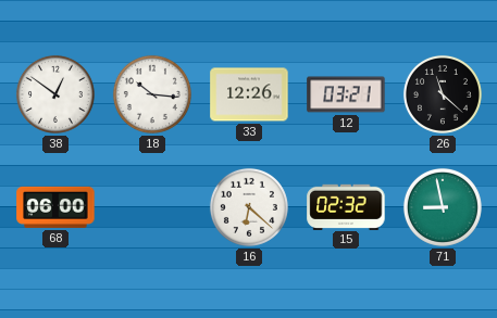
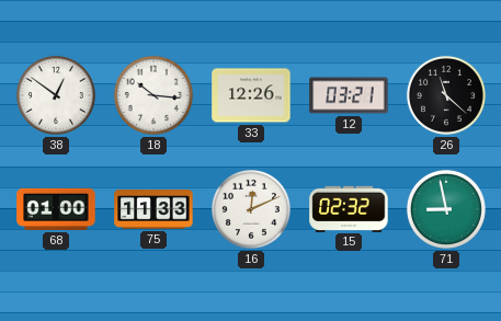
68: 06:00 -> 01:00 (56, 209)
75: none -> 11:33 (153, 209)
16: 6:22 -> 12:11 (251, 209)
